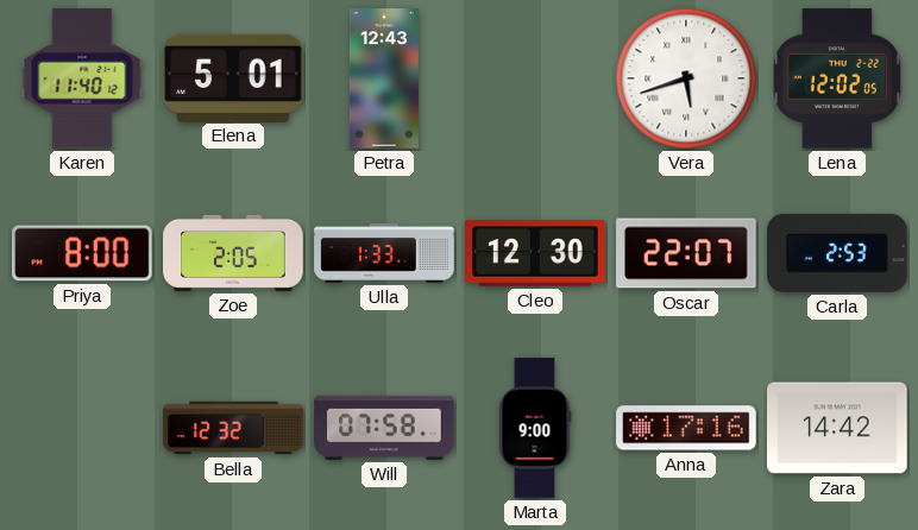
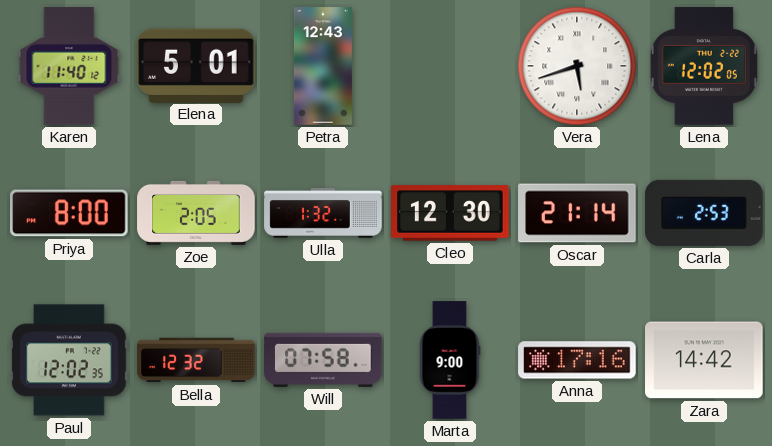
Ulla: 1:33 -> 1:32 (323, 214)
Oscar: 22:07 -> 21:14 (577, 213)
Paul: none -> 12:02 (69, 360)
